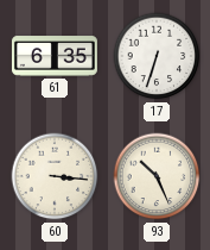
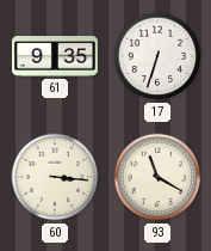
61: 6:35 -> 9:35 (55, 56)
93: 10:26 -> 11:20 (157, 177)
